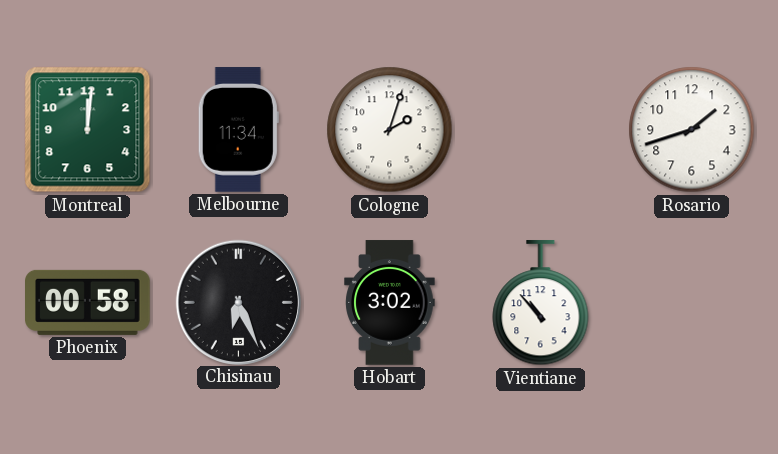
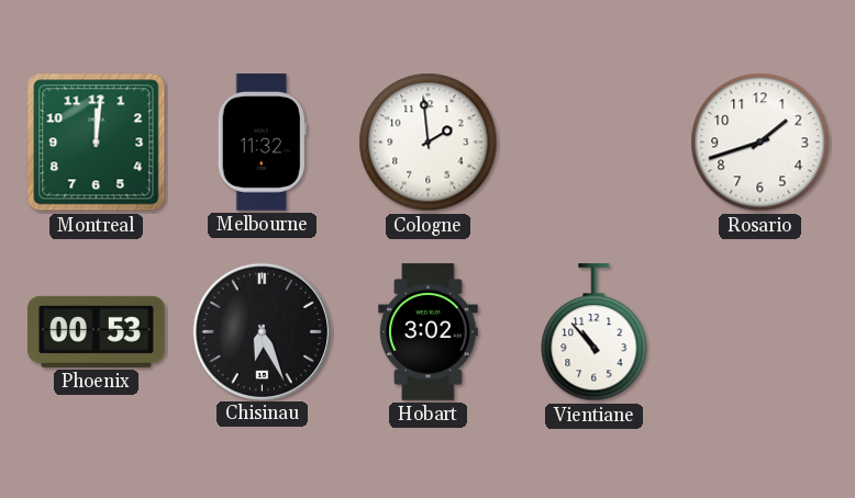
Melbourne: 11:34 -> 11:32 (262, 143)
Cologne: 2:03 -> 1:59 (429, 143)
Phoenix: 00:58 -> 00:53 (97, 331)
